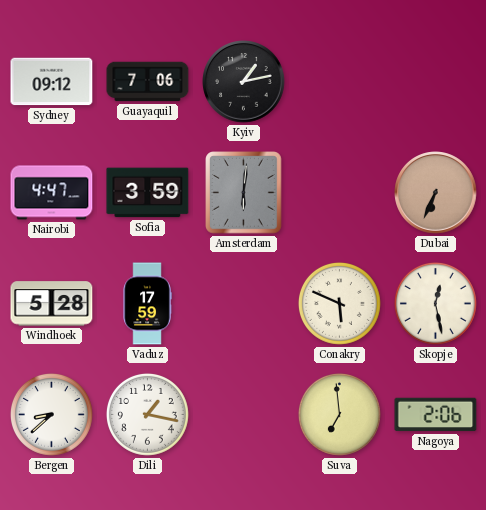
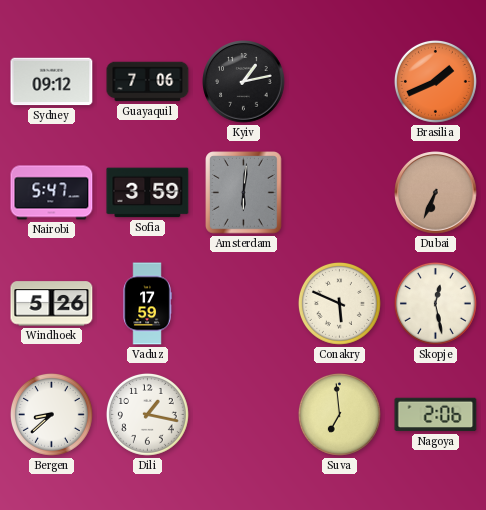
Brasilia: none -> 1:41 (435, 81)
Nairobi: 4:47 -> 5:47 (52, 193)
Windhoek: 5:28 -> 5:26 (52, 304)
